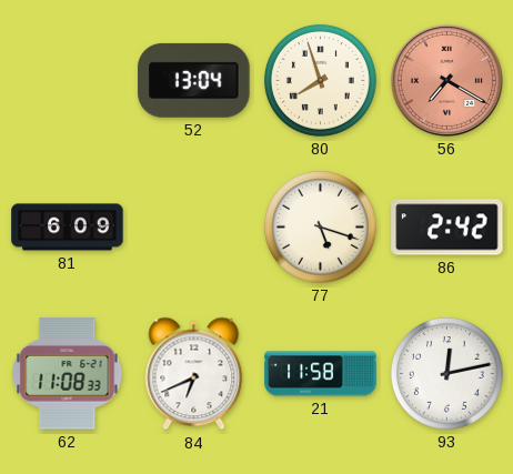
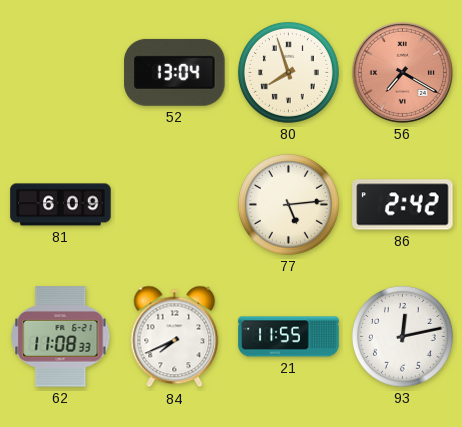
77: 5:18 -> 5:14 (289, 205)
84: 6:41 -> 7:41 (175, 337)
21: 11:58 -> 11:55 (289, 337)
